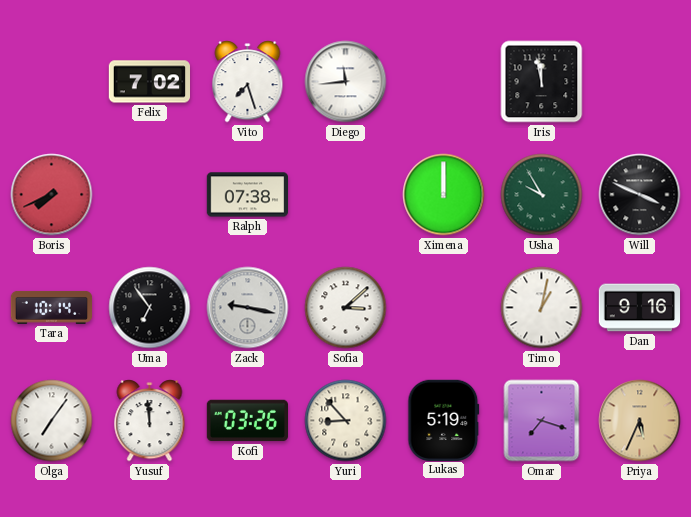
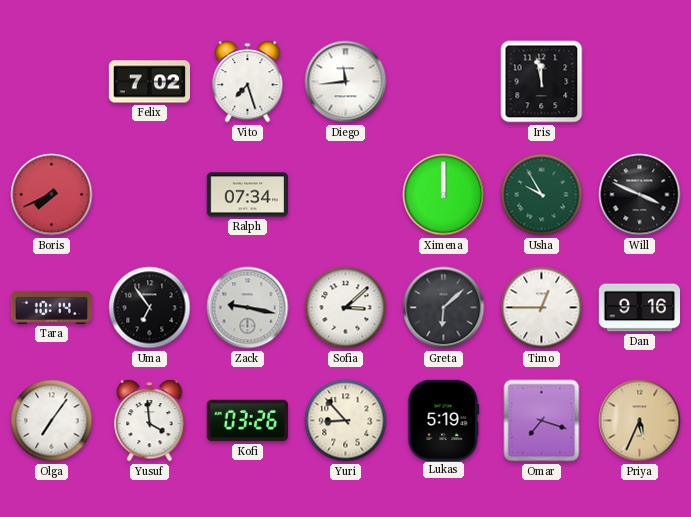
Ralph: 07:38 -> 07:34 (247, 195)
Greta: none -> 6:08 (444, 308)
Timo: 1:02 -> 12:45 (542, 308)
Yusuf: 11:59 -> 3:59 (150, 421)
